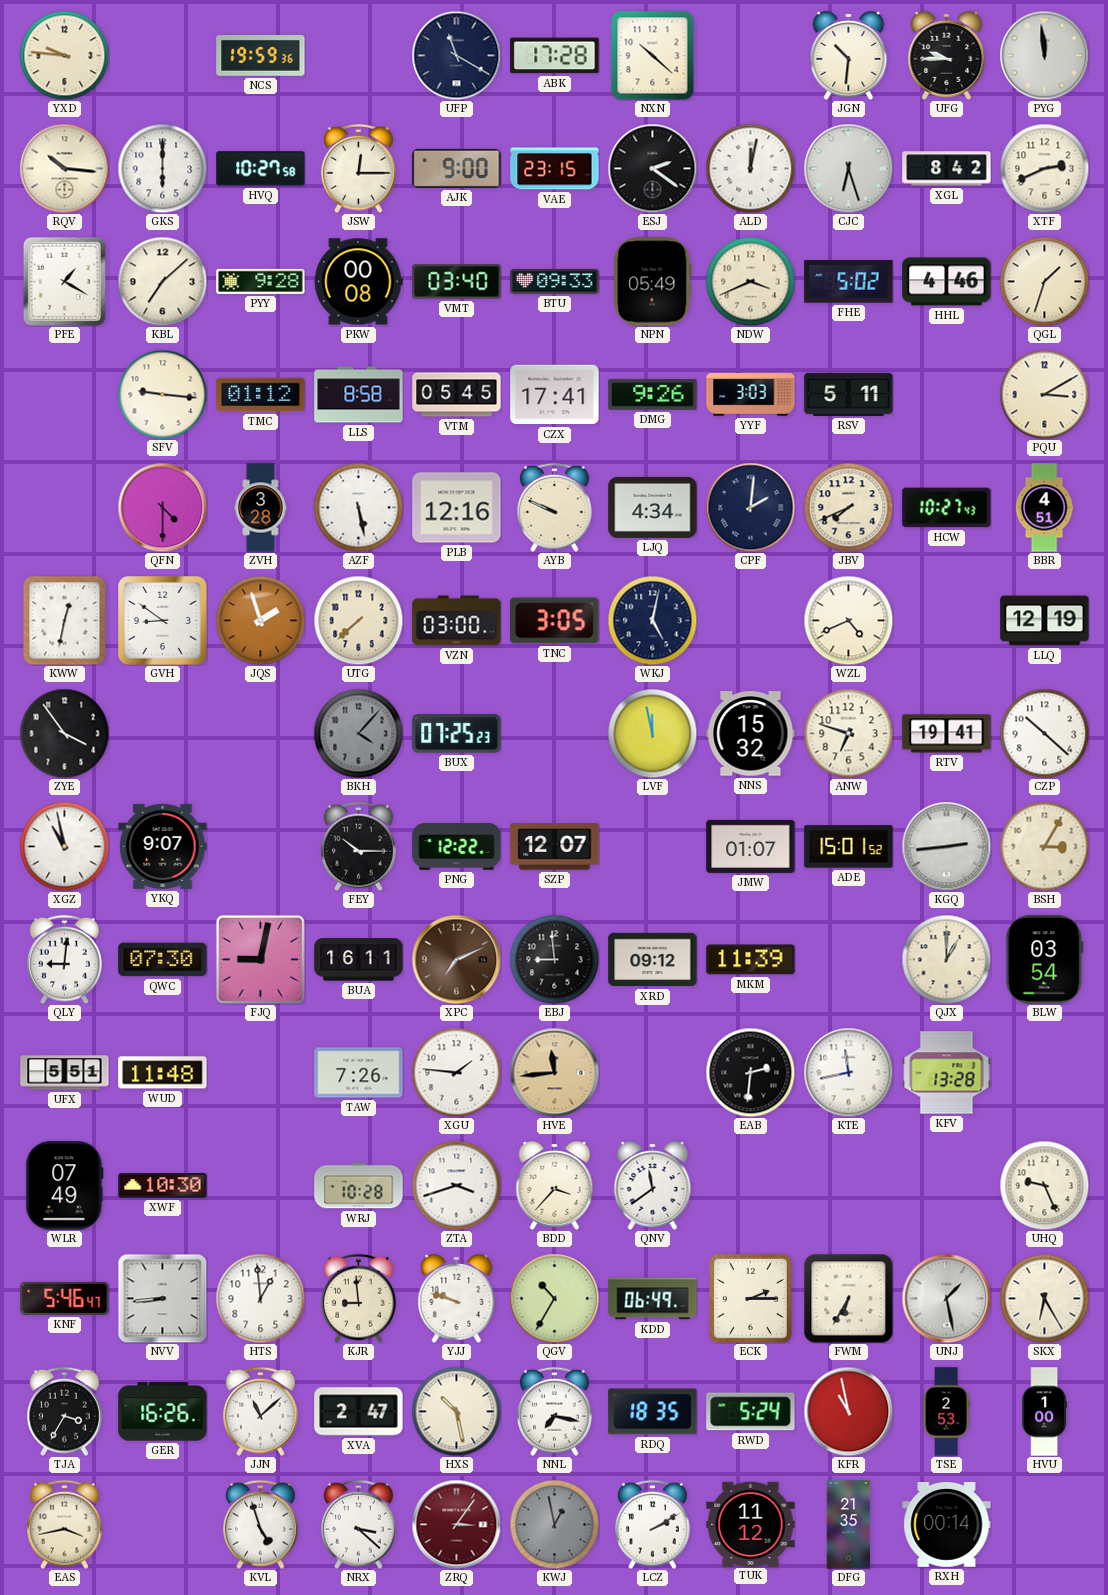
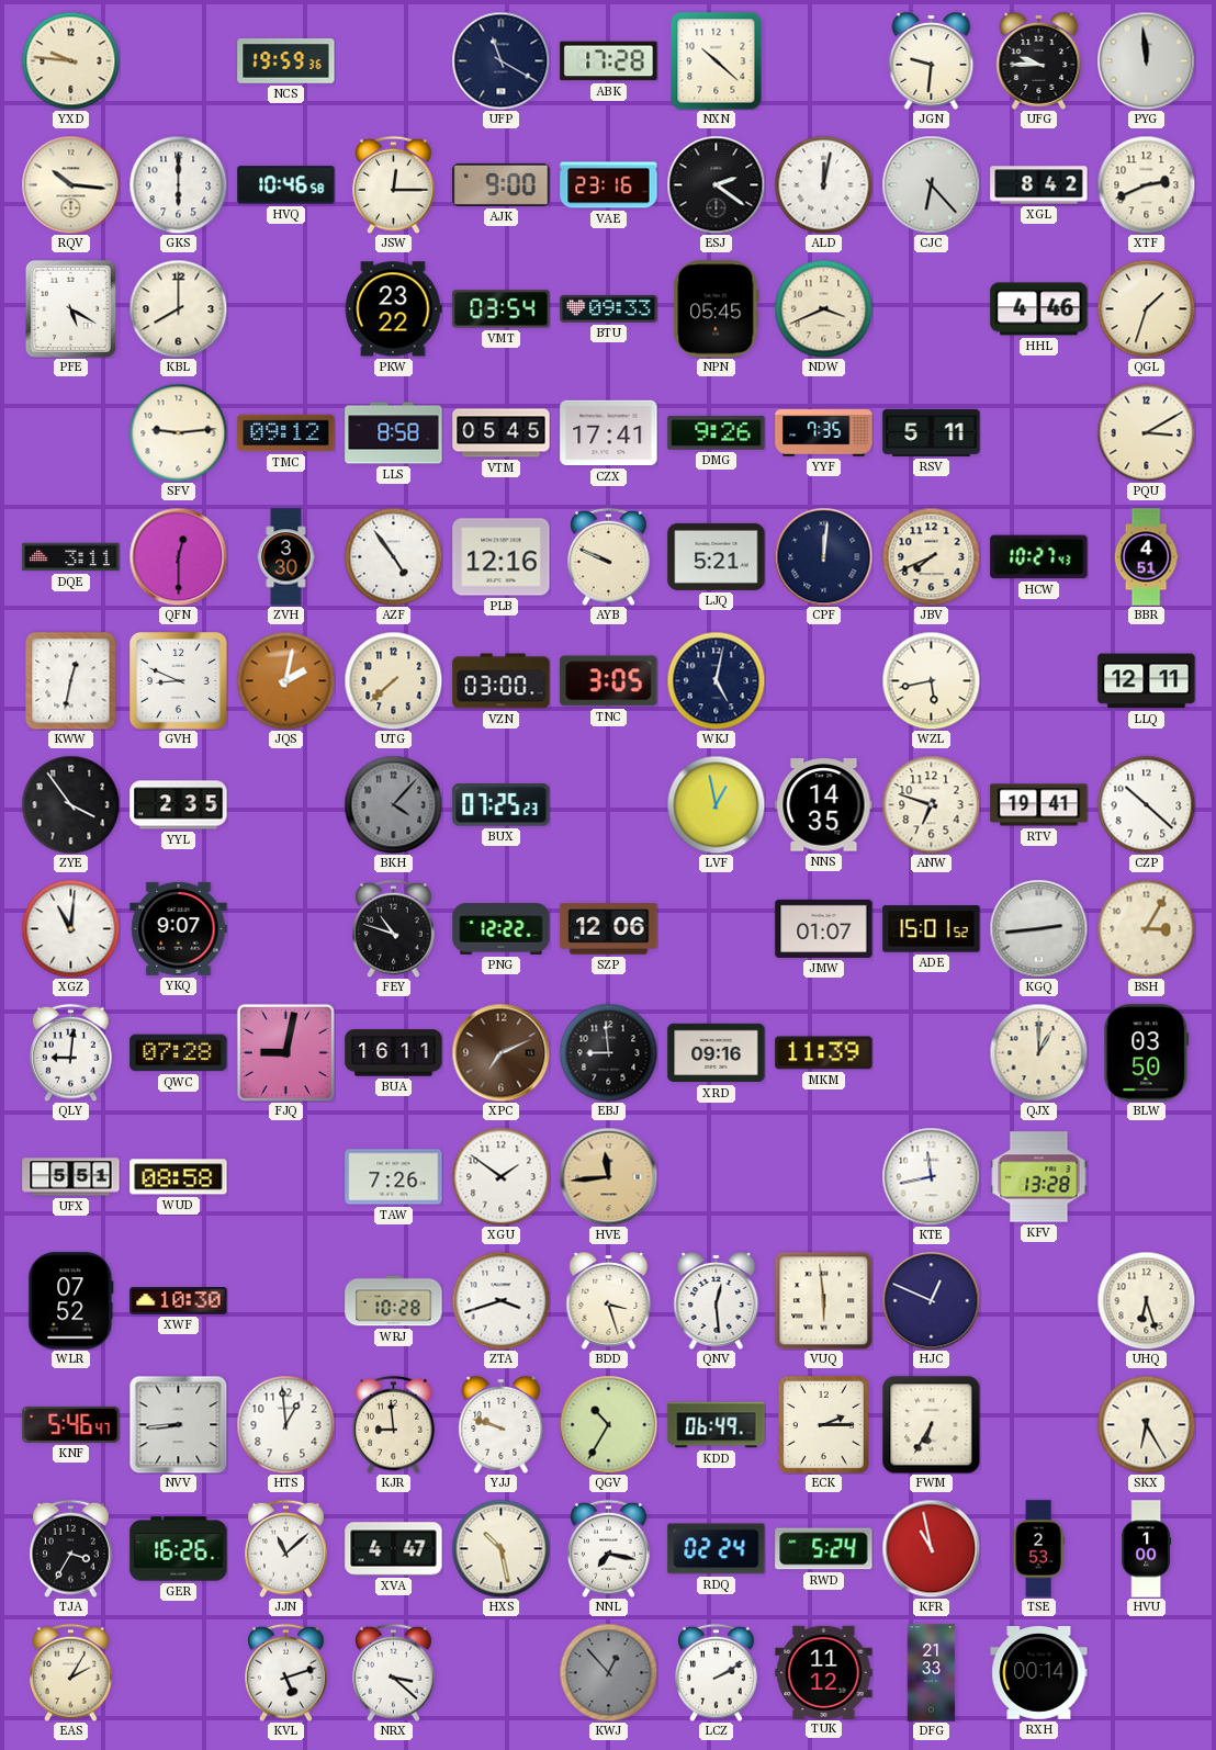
JGN: 10:31 -> 9:31 (932, 60)
HVQ: 10:27 -> 10:46 (286, 185)
VAE: 23:15 -> 23:16 (609, 185)
CJC: 6:27 -> 6:23 (931, 184)
PFE: 1:20 -> 5:20 (70, 308)
KBL: 7:08 -> 8:00 (178, 308)
PYY: 9:28 -> none (261, 281)
PKW: 00:08 -> 23:22 (393, 309)
VMT: 03:40 -> 03:54 (502, 309)
NPN: 05:49 -> 05:45 (717, 309)
FHE: 5:02 -> none (849, 282)
SFV: 9:16 -> 9:14 (178, 432)
TMC: 01:12 -> 09:12 (286, 433)
YYF: 3:03 -> 7:35 (824, 433)
DQE: none -> 3:11 (71, 557)
QFN: 4:30 -> 12:30 (178, 556)
ZVH: 3:28 -> 3:30 (286, 557)
AZF: 5:28 -> 4:54 (393, 556)
LJQ: 4:34 -> 5:21 (717, 556)
CPF: 2:01 -> 12:01 (823, 556)
GVH: 8:51 -> 8:49 (179, 681)
JQS: 1:57 -> 2:02 (285, 680)
WZL: 4:41 -> 5:43 (931, 680)
LLQ: 12:19 -> 12:11 (1147, 681)
YYL: none -> 2:35 (179, 805)
LVF: 11:58 -> 12:58 (716, 804)
NNS: 15:32 -> 14:35 (824, 805)
XGZ: 10:58 -> 11:01 (70, 928)
FEY: 10:15 -> 10:48 (394, 928)
SZP: 12:07 -> 12:06 (609, 929)
QWC: 07:30 -> 07:28 (179, 1053)
XRD: 09:12 -> 09:16 (717, 1053)
BLW: 03:54 -> 03:50 (1147, 1053)
WUD: 11:48 -> 08:58 (179, 1177)
XGU: 1:46 -> 1:51 (500, 1176)
EAB: 2:31 -> none (750, 1072)
WLR: 07:49 -> 07:52 (71, 1301)
BDD: 3:37 -> 3:27 (609, 1300)
QNV: 11:39 -> 12:29 (717, 1300)
VUQ: none -> 5:59 (823, 1300)
HJC: none -> 12:49 (931, 1300)
UHQ: 9:26 -> 6:27 (1146, 1300)
UNJ: 1:28 -> none (946, 1298)
XVA: 2:47 -> 4:47 (394, 1549)
RDQ: 18:35 -> 02:24 (717, 1549)
EAS: 3:43 -> 2:05 (71, 1672)
KVL: 4:57 -> 5:12 (286, 1672)
ZRQ: 3:06 -> none (456, 1524)
KWJ: 12:58 -> 12:53 (608, 1672)
DFG: 21:35 -> 21:33 (932, 1673)
